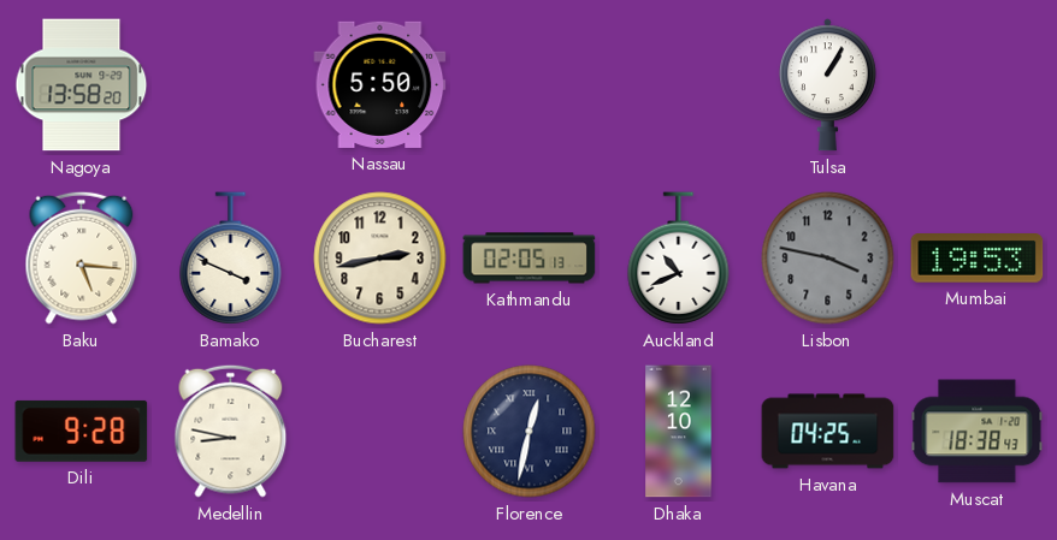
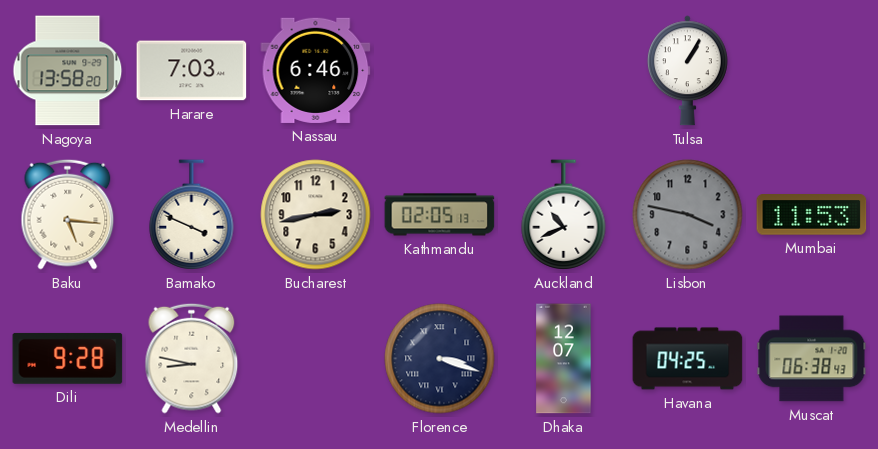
Harare: none -> 7:03 (192, 71)
Nassau: 5:50 -> 6:46 (316, 70)
Mumbai: 19:53 -> 11:53 (812, 215)
Florence: 12:32 -> 3:18 (440, 359)
Dhaka: 12:10 -> 12:07 (564, 359)
Muscat: 18:38 -> 06:38 (812, 359)
